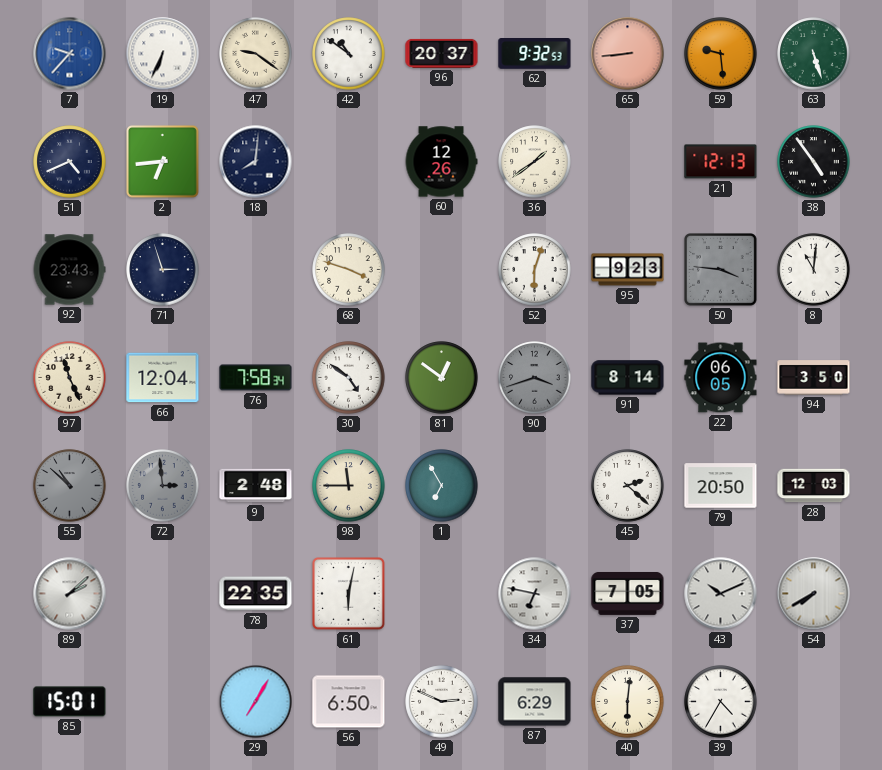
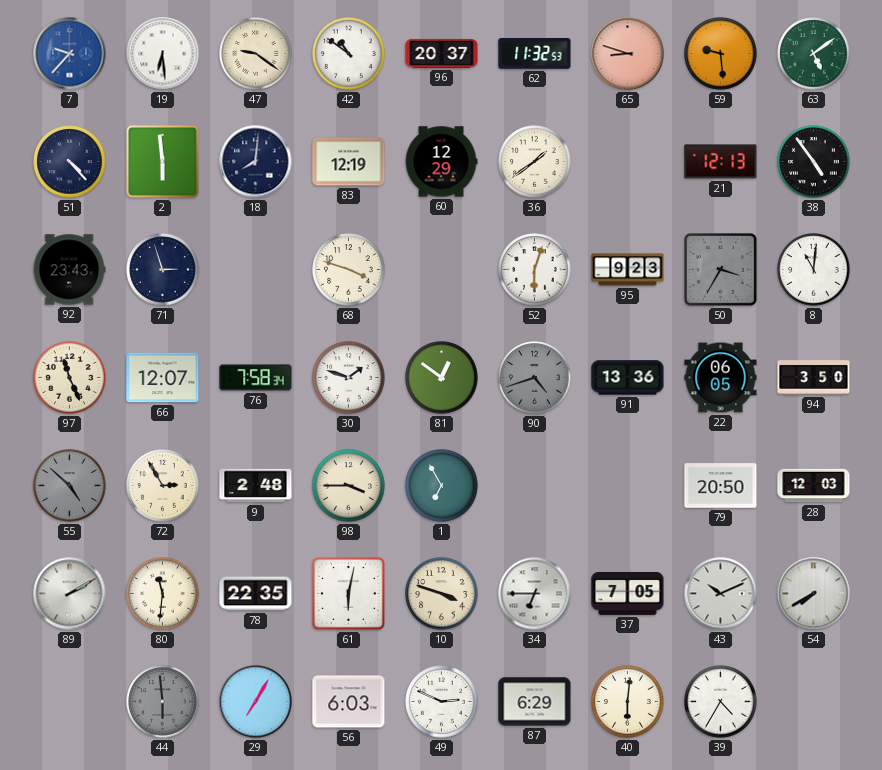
19: 6:34 -> 6:29 (163, 54)
62: 9:32 -> 11:32 (535, 54)
65: 8:44 -> 8:48 (628, 54)
63: 5:27 -> 5:09 (814, 54)
51: 4:41 -> 4:23 (70, 162)
2: 6:44 -> 5:59 (162, 161)
83: none -> 12:19 (349, 162)
60: 12:26 -> 12:29 (441, 162)
50: 3:46 -> 3:35 (721, 270)
66: 12:04 -> 12:07 (163, 378)
30: 4:51 -> 1:48 (349, 378)
90: 3:42 -> 4:42 (535, 378)
91: 8:14 -> 13:36 (628, 378)
55: 10:52 -> 4:52 (70, 486)
72: 2:59 -> 2:55 (163, 486)
72 dial: grey -> cream (163, 486)
98: 11:45 -> 3:45 (349, 486)
45: 2:22 -> none (628, 486)
89: 2:08 -> 2:10 (70, 594)
80: none -> 11:31 (163, 594)
10: none -> 3:48 (442, 594)
34: 6:47 -> 6:45 (535, 594)
85: 15:01 -> none (70, 702)
44: none -> 5:59 (163, 702)
56: 6:50 -> 6:03 (349, 702)
